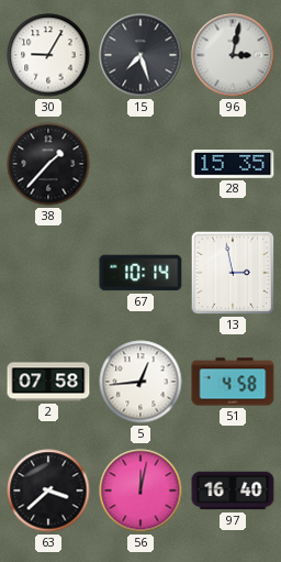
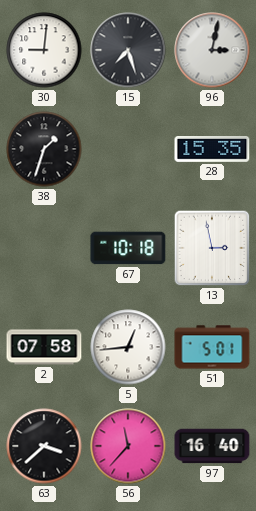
30: 9:05 -> 9:01 (44, 50)
38: 1:37 -> 1:33 (44, 149)
67: 10:14 -> 10:18 (128, 248)
51: 4:58 -> 5:01 (212, 347)
56: 12:02 -> 11:37 (128, 446)
